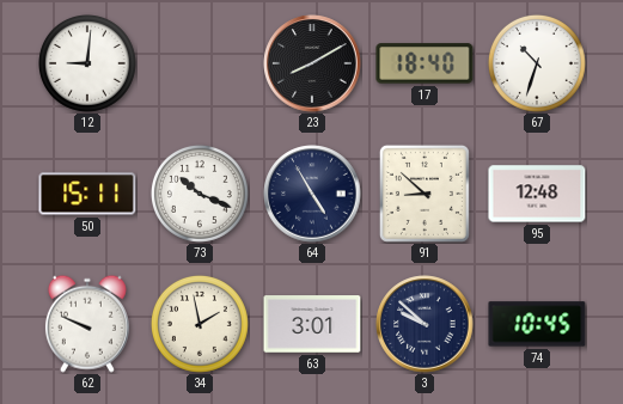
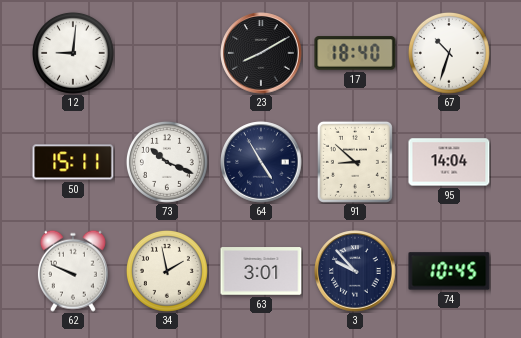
95: 12:48 -> 14:04 (449, 162)
3: 9:52 -> 9:53 (355, 271)
